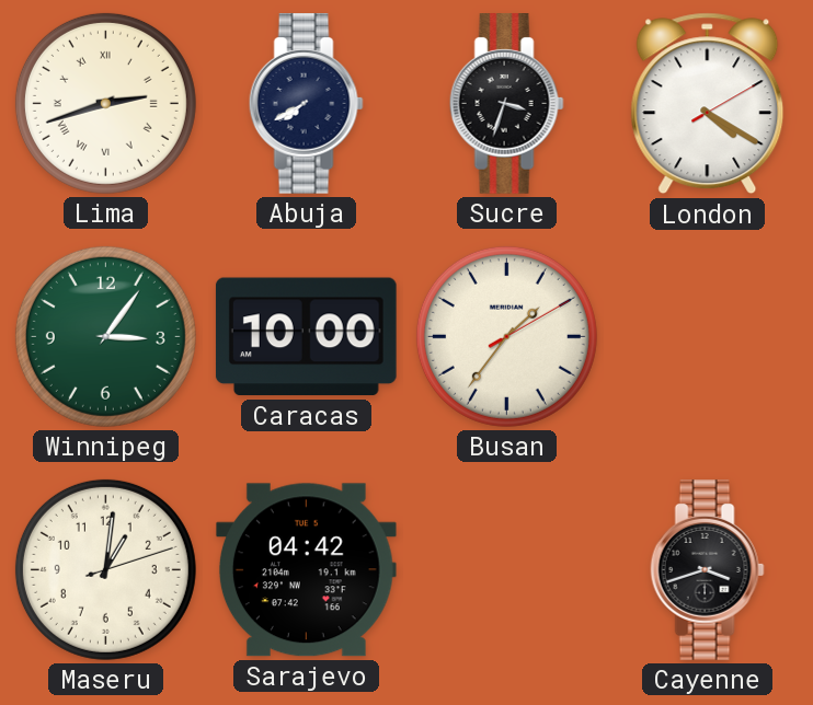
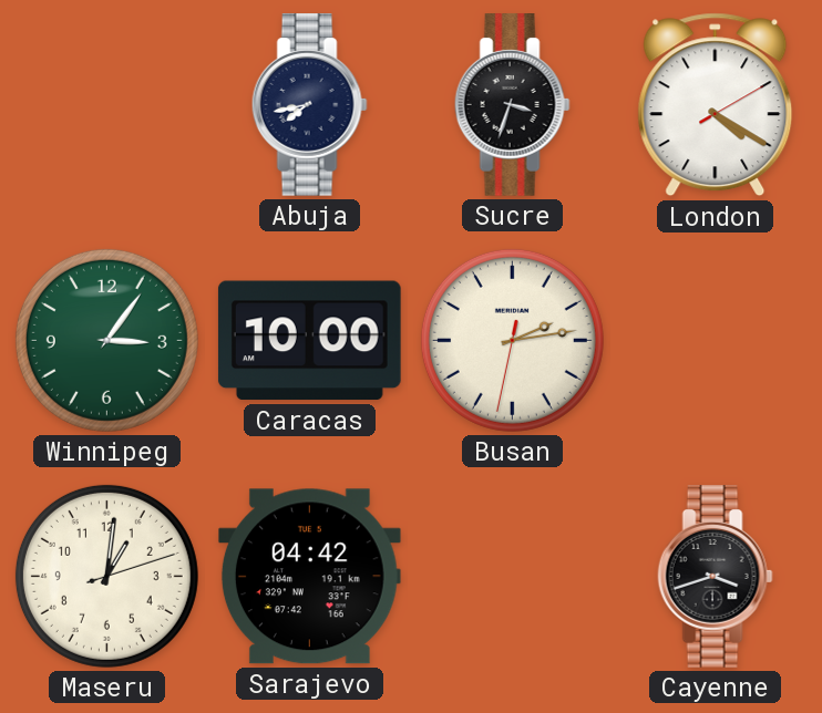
Lima: 2:42 -> none (105, 103)
Abuja: 7:40 -> 7:43 (309, 105)
Busan: 1:36 -> 2:13 (512, 340)
